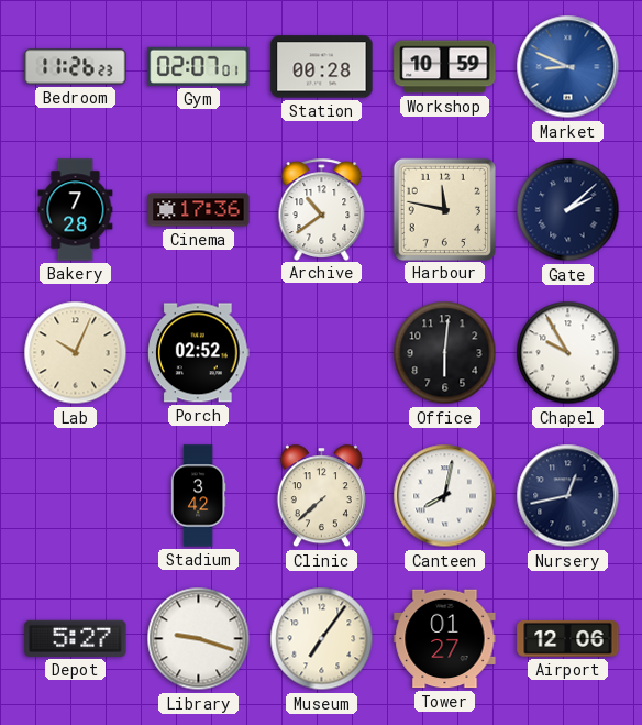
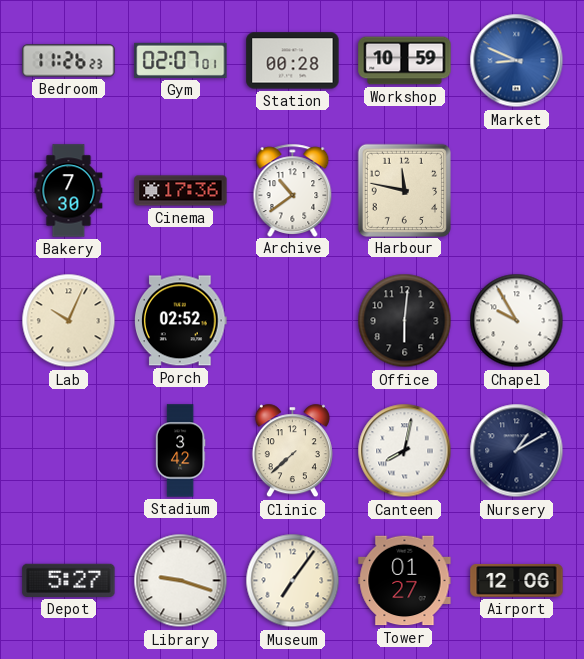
Bakery: 7:28 -> 7:30 (69, 191)
Gate: 2:08 -> none (568, 210)
Nursery: 12:43 -> 1:10 (517, 451)
